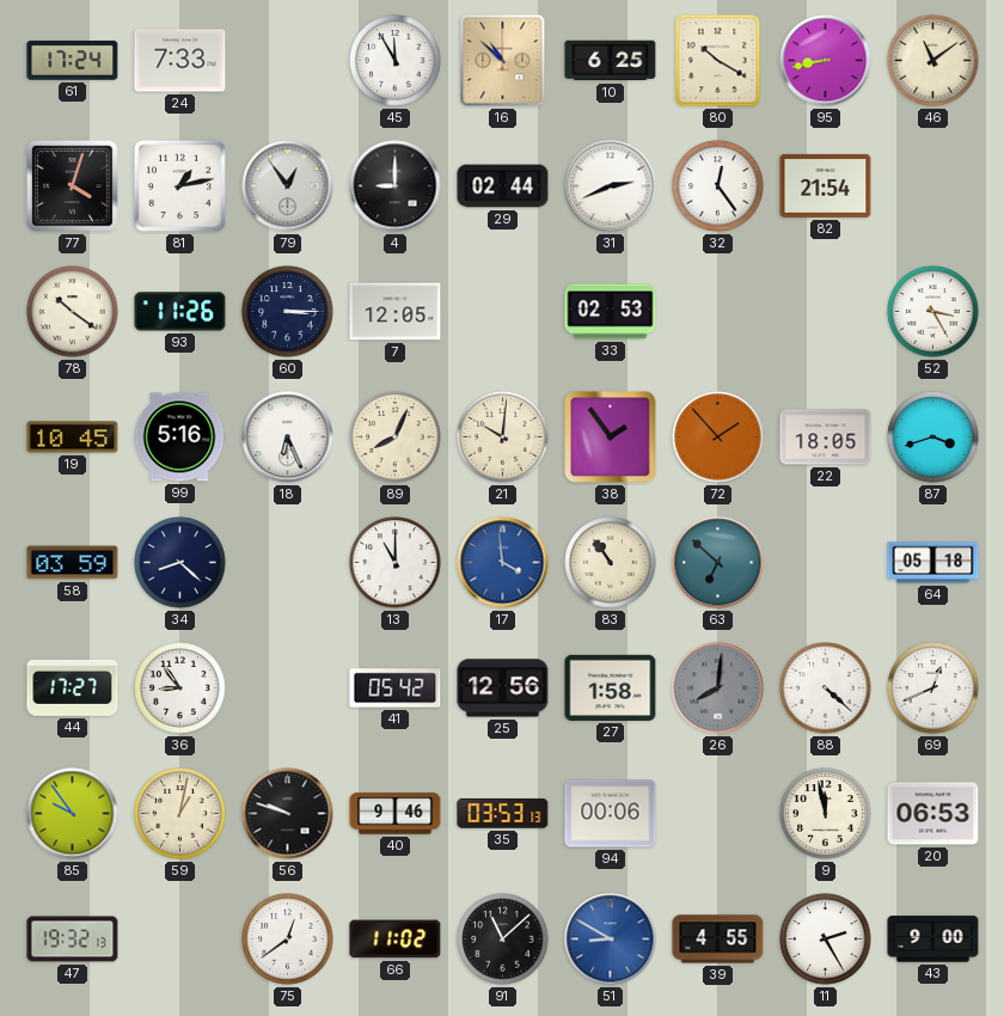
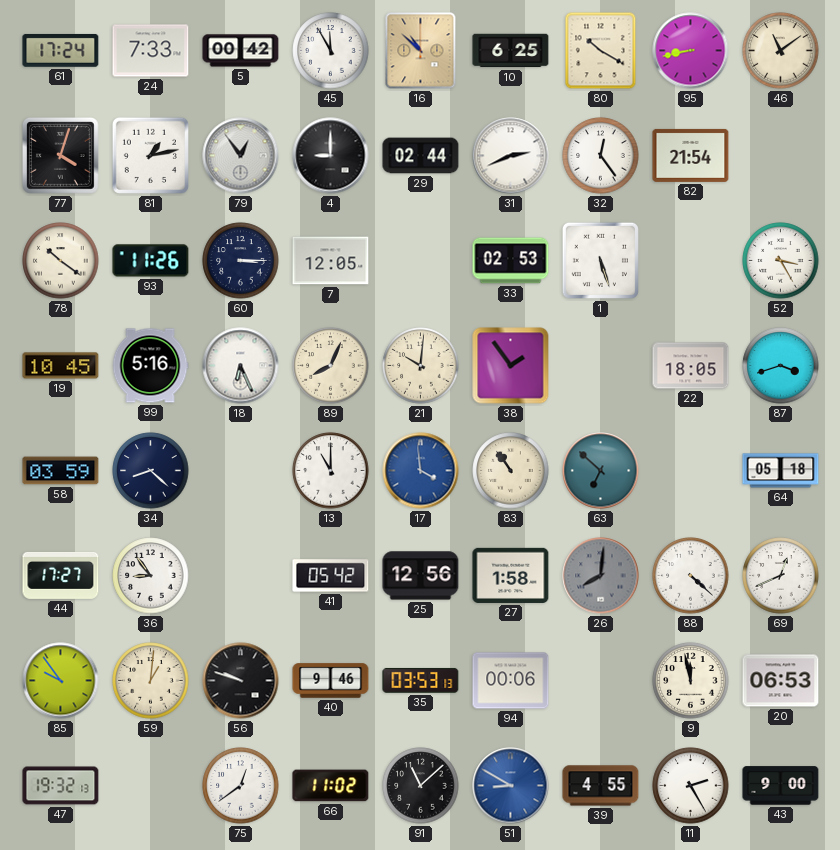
5: none -> 00:42 (241, 51)
1: none -> 5:27 (600, 260)
72: 1:53 -> none (718, 437)
59: 1:02 -> 1:01 (151, 681)
